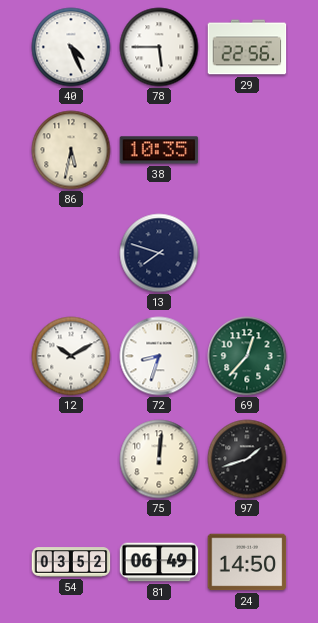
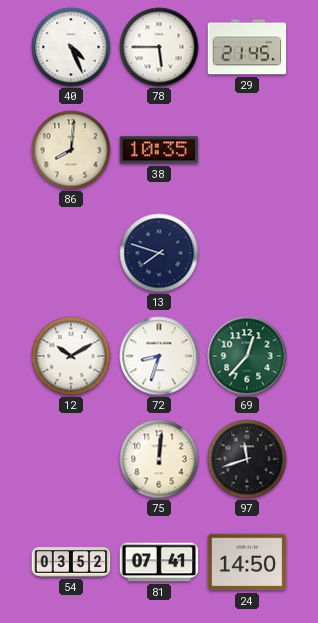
29: 22:56 -> 21:45 (247, 47)
86: 5:32 -> 8:01 (71, 150)
97: 1:42 -> 11:42 (247, 459)
81: 06:49 -> 07:41 (159, 562)
